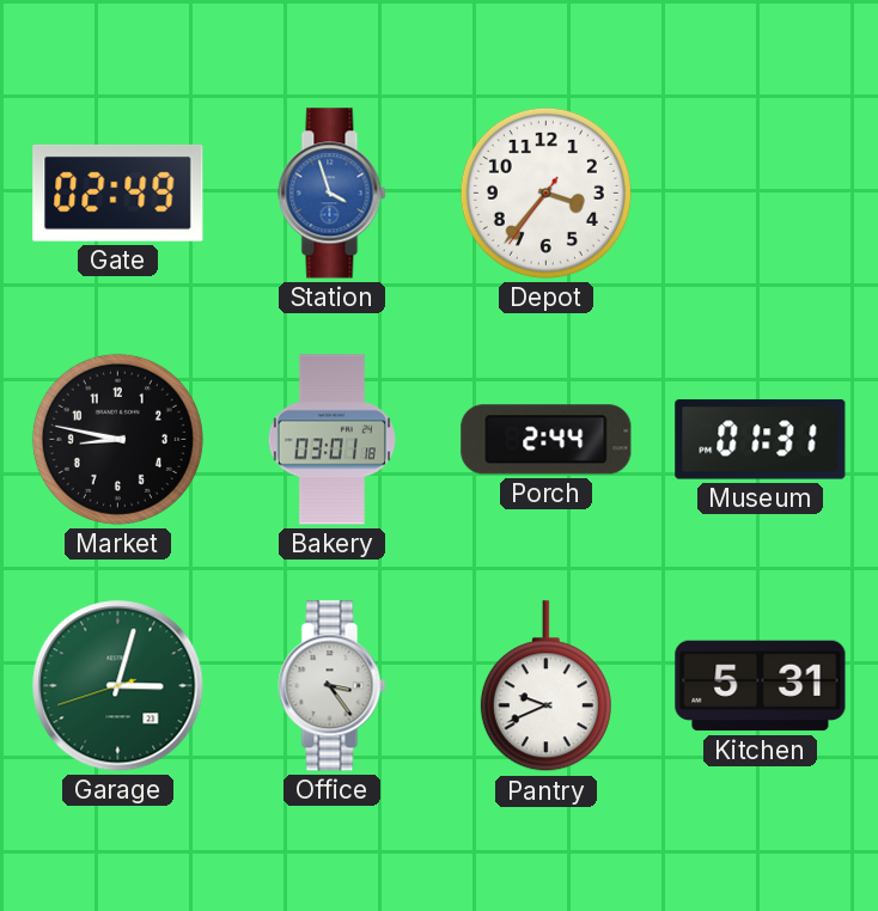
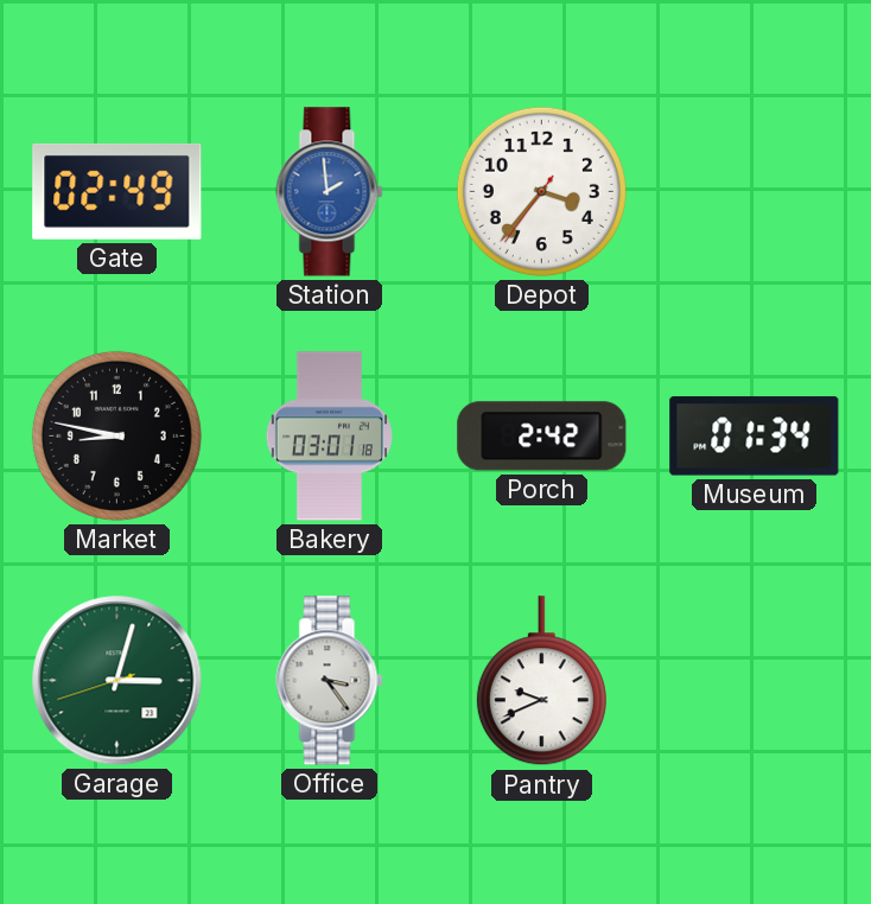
Station: 3:57 -> 1:59 (330, 192)
Porch: 2:44 -> 2:42 (542, 437)
Museum: 01:31 -> 01:34 (755, 437)
Kitchen: 5:31 -> none (761, 686)
